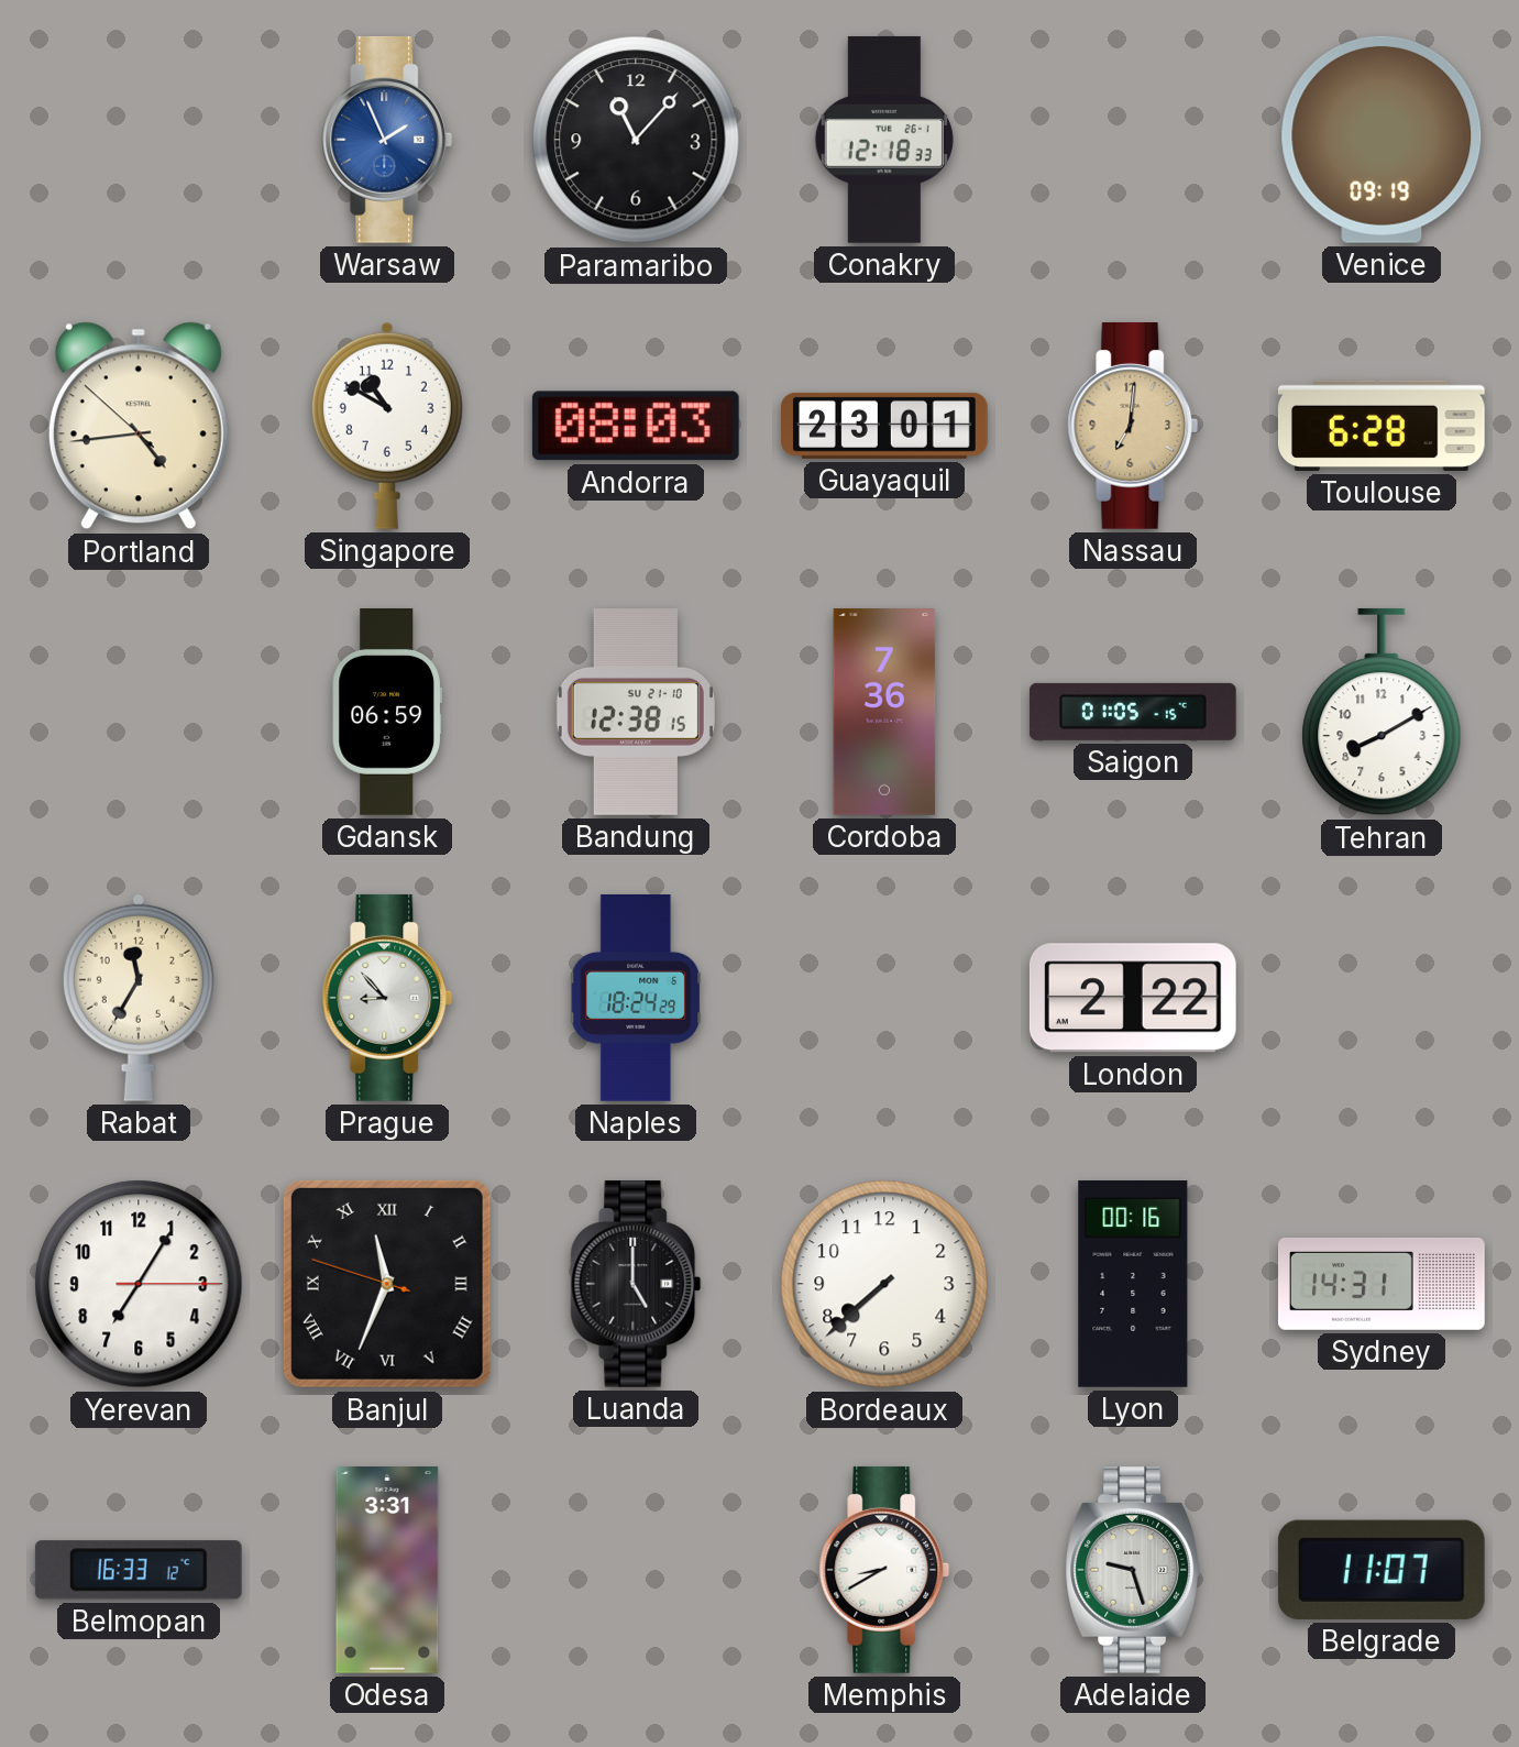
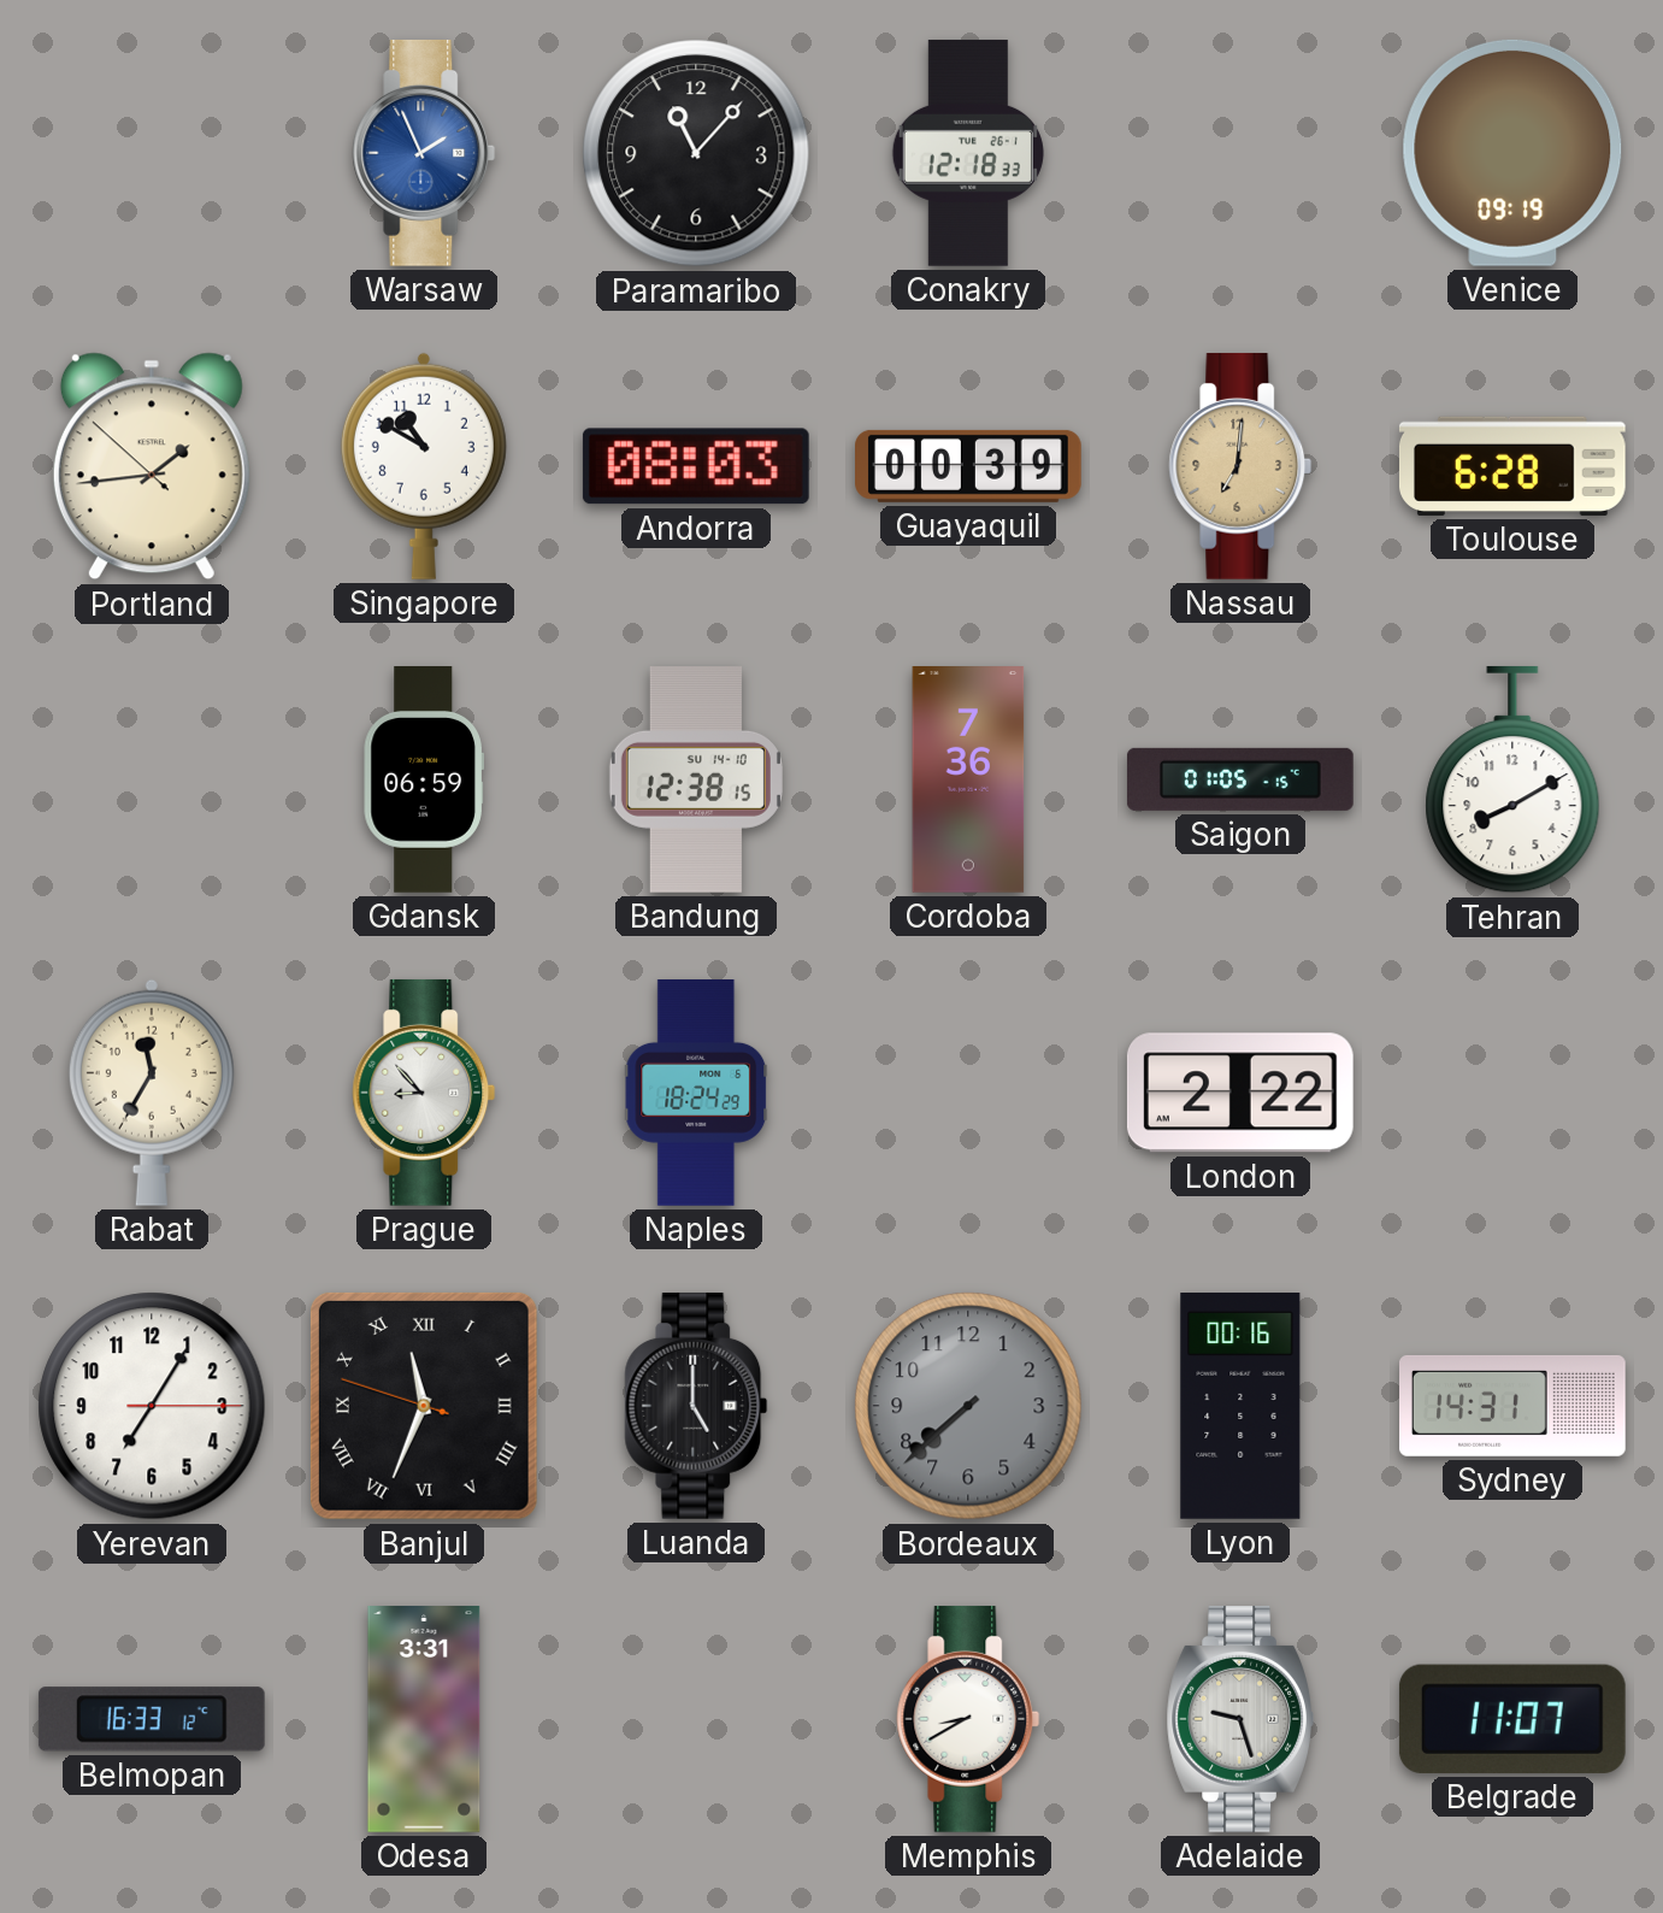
Portland: 4:43 -> 1:43 (152, 466)
Guayaquil: 23:01 -> 00:39 (969, 466)
Bandung date: SU 21-10 -> SU 14-10 (696, 781)
Bordeaux dial: white -> grey (968, 1406)
